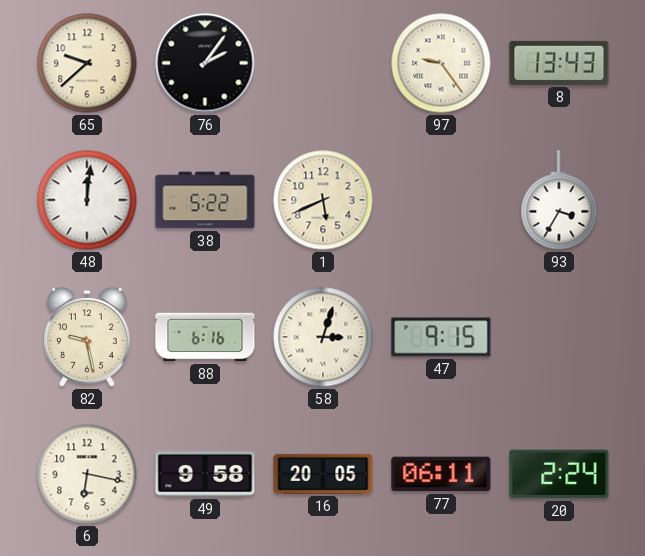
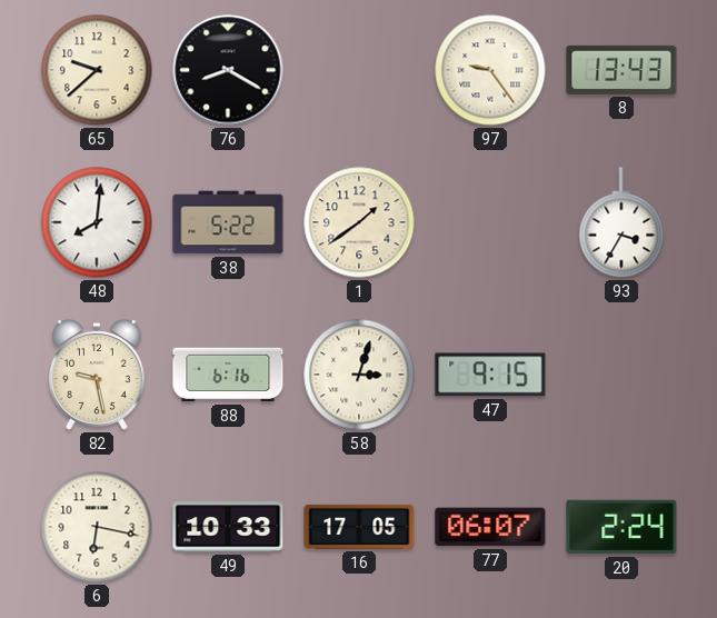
76: 2:06 -> 8:20 (228, 70)
48: 12:01 -> 8:01 (97, 222)
1: 5:41 -> 1:39 (359, 222)
49: 9:58 -> 10:33 (228, 527)
16: 20:05 -> 17:05 (359, 527)
77: 06:11 -> 06:07 (490, 527)
